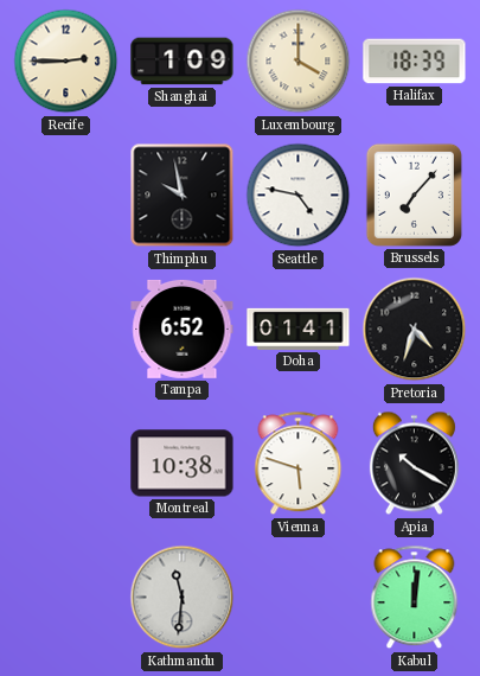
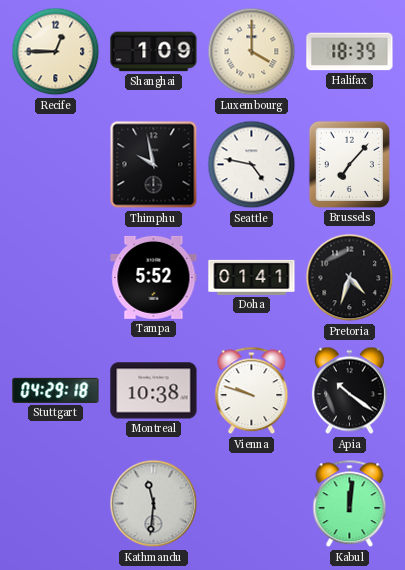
Recife: 2:45 -> 12:45 (56, 52)
Tampa: 6:52 -> 5:52 (154, 277)
Stuttgart: none -> 04:29 (56, 390)
Vienna: 5:48 -> 9:48 (252, 391)
Apia: 10:20 -> 10:21 (349, 391)
